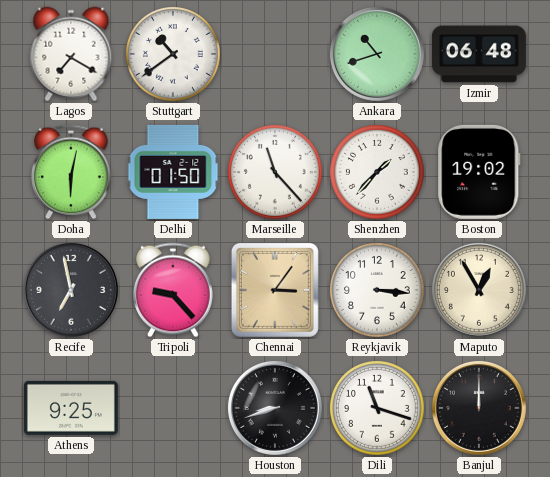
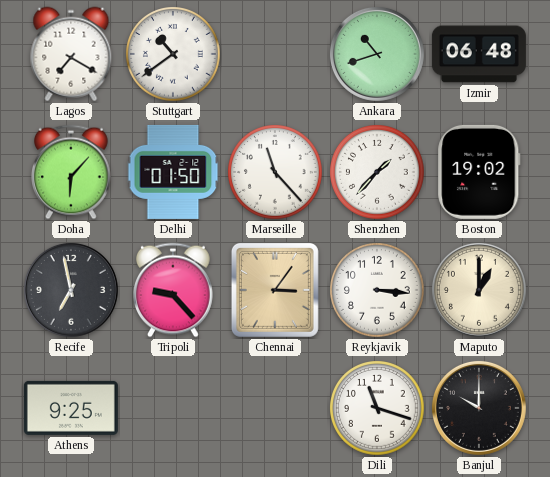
Doha: 6:02 -> 6:07 (72, 172)
Maputo: 12:55 -> 1:00 (479, 290)
Houston: 8:42 -> none (275, 408)
Banjul: 12:00 -> 10:00 (479, 408)
